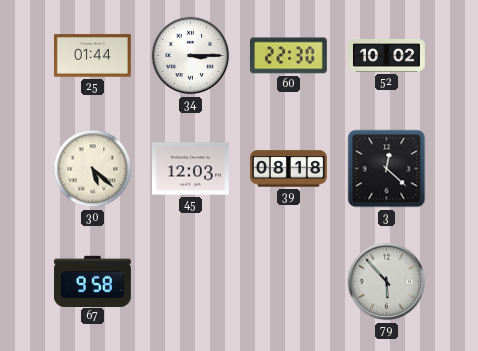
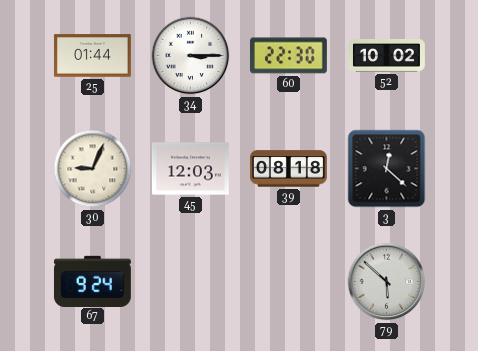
30: 5:22 -> 9:04 (93, 169)
67: 9:58 -> 9:24 (92, 281)
79: 5:53 -> 5:52 (387, 282)
